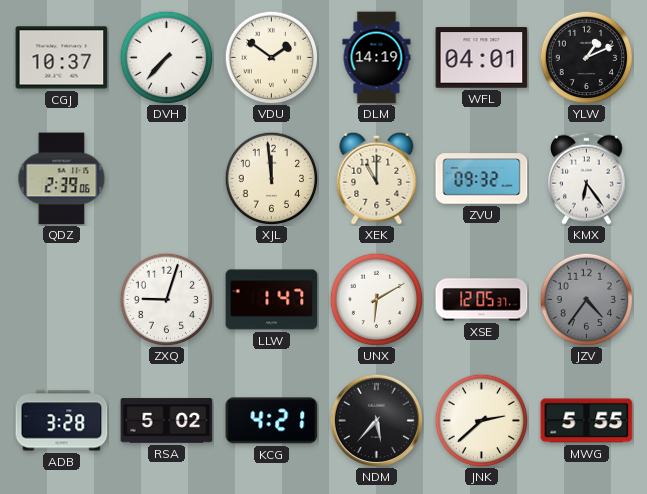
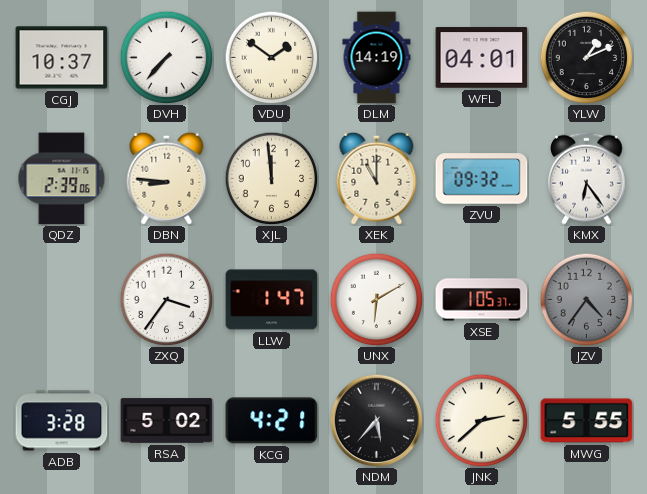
DBN: none -> 8:46 (167, 178)
ZXQ: 9:03 -> 3:36 (166, 299)
XSE: 12:05 -> 1:05 (482, 300)
